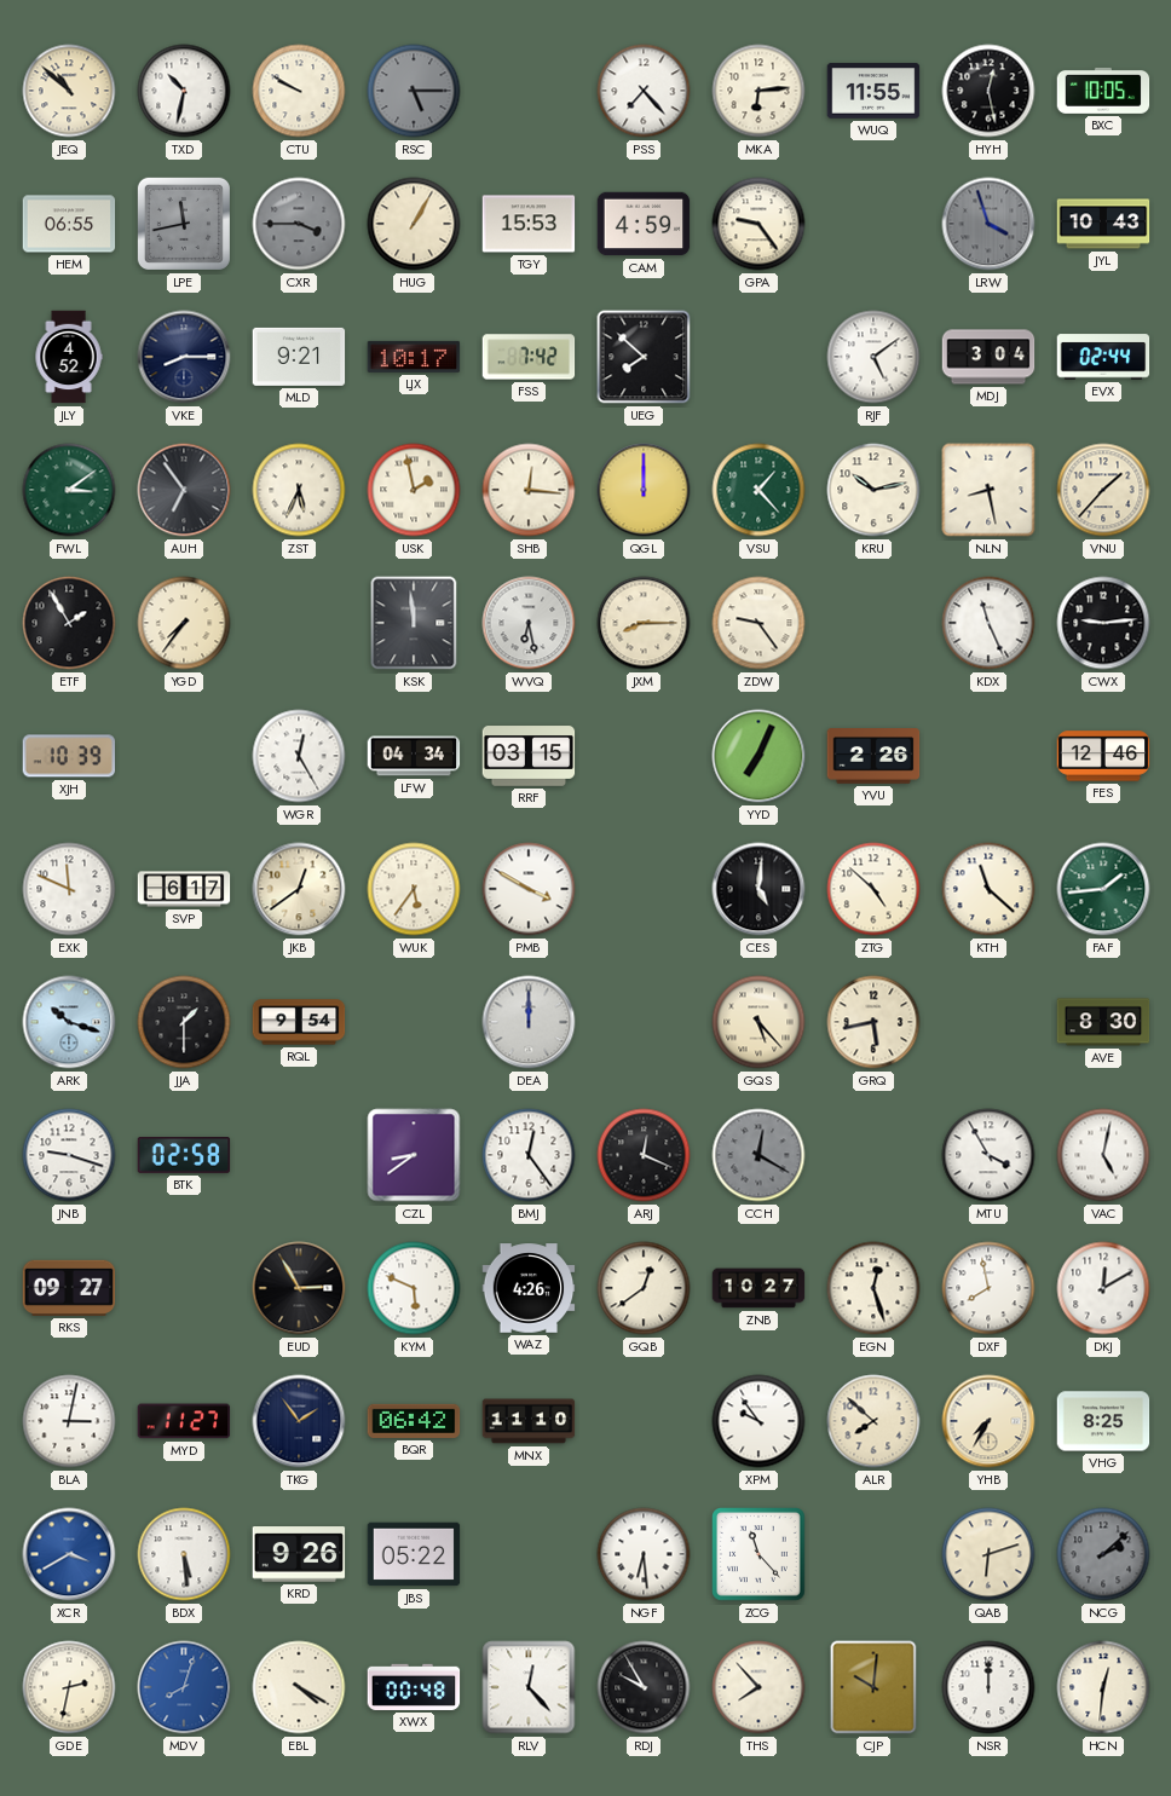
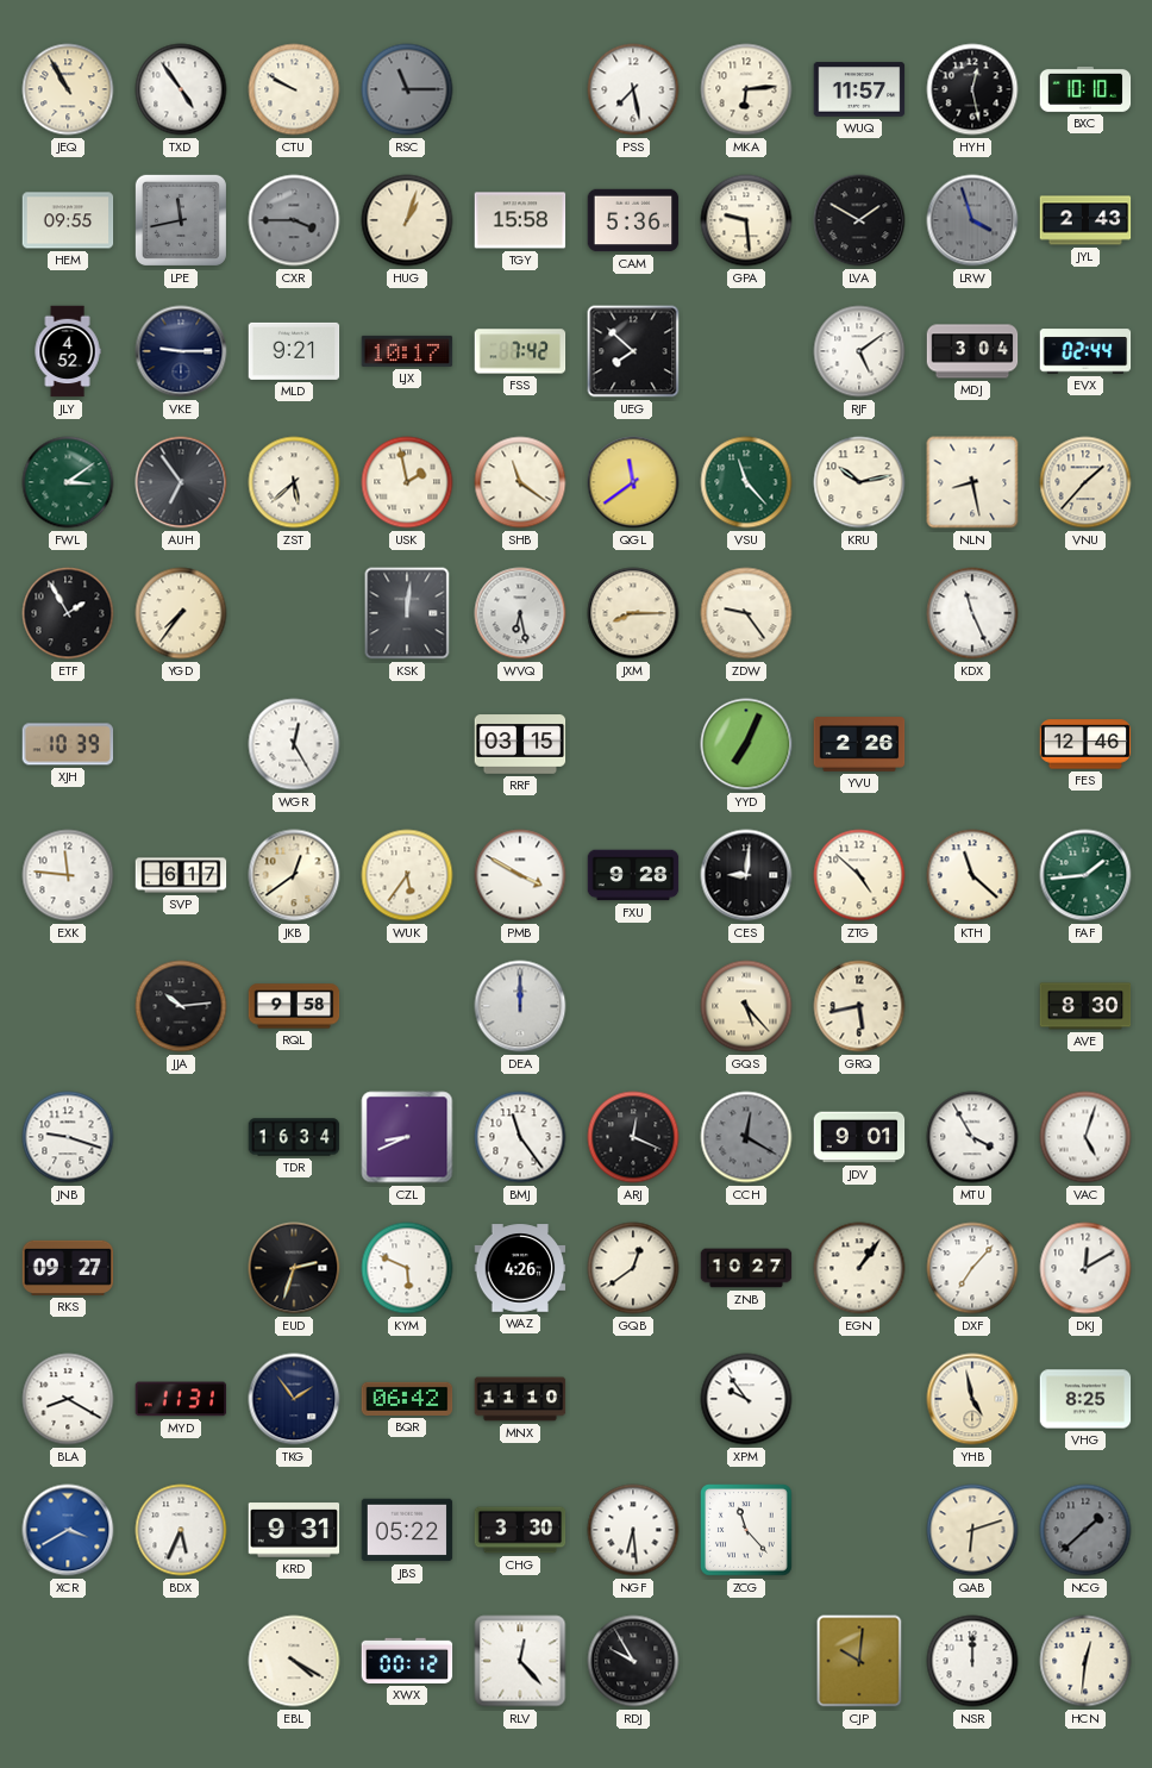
JEQ: 10:52 -> 10:55 (68, 89)
TXD: 10:32 -> 4:54 (181, 89)
RSC: 5:15 -> 11:15 (407, 89)
PSS: 7:23 -> 7:28 (633, 89)
WUQ: 11:55 -> 11:57 (859, 89)
BXC: 10:05 -> 10:10 (1085, 89)
HEM: 06:55 -> 09:55 (68, 220)
HUG: 1:05 -> 1:03 (407, 220)
TGY: 15:53 -> 15:58 (520, 220)
CAM: 4:59 -> 5:36 (633, 220)
GPA: 9:24 -> 9:29 (746, 220)
LVA: none -> 1:50 (859, 220)
JYL: 10:43 -> 2:43 (1085, 220)
VKE: 8:15 -> 9:15 (181, 351)
ZST: 5:34 -> 5:38 (294, 482)
SHB: 12:16 -> 11:21 (520, 482)
QGL: 12:00 -> 11:39 (633, 482)
VSU: 1:23 -> 11:23 (746, 482)
KSK: 11:59 -> 12:01 (407, 613)
CWX: 9:14 -> none (1103, 623)
LFW: 04:34 -> none (414, 756)
EXK: 11:49 -> 11:46 (68, 875)
FXU: none -> 9:28 (633, 875)
CES: 5:01 -> 9:01 (746, 875)
ARK: 10:18 -> none (69, 1022)
JJA: 1:30 -> 10:14 (181, 1006)
RQL: 9:54 -> 9:58 (294, 1006)
BTK: 02:58 -> none (184, 1156)
TDR: none -> 16:34 (294, 1137)
CZL: 8:39 -> 8:41 (407, 1137)
BMJ: 12:24 -> 11:24 (520, 1137)
JDV: none -> 9:01 (859, 1137)
VAC: 5:02 -> 5:03 (1085, 1137)
EUD: 2:55 -> 2:33 (294, 1268)
EGN: 12:27 -> 1:06 (859, 1268)
DXF: 7:58 -> 7:07 (972, 1268)
BLA: 3:02 -> 8:20 (68, 1399)
MYD: 11:27 -> 11:31 (181, 1399)
ALR: 7:52 -> none (873, 1421)
YHB: 7:35 -> 4:58 (972, 1399)
BDX: 5:29 -> 5:34 (181, 1530)
KRD: 9:26 -> 9:31 (294, 1530)
CHG: none -> 3:30 (520, 1530)
NCG: 2:08 -> 1:38 (1085, 1530)
GDE: 2:32 -> none (69, 1687)
MDV: 8:03 -> none (184, 1687)
XWX: 00:48 -> 00:12 (407, 1661)
THS: 7:53 -> none (758, 1687)
